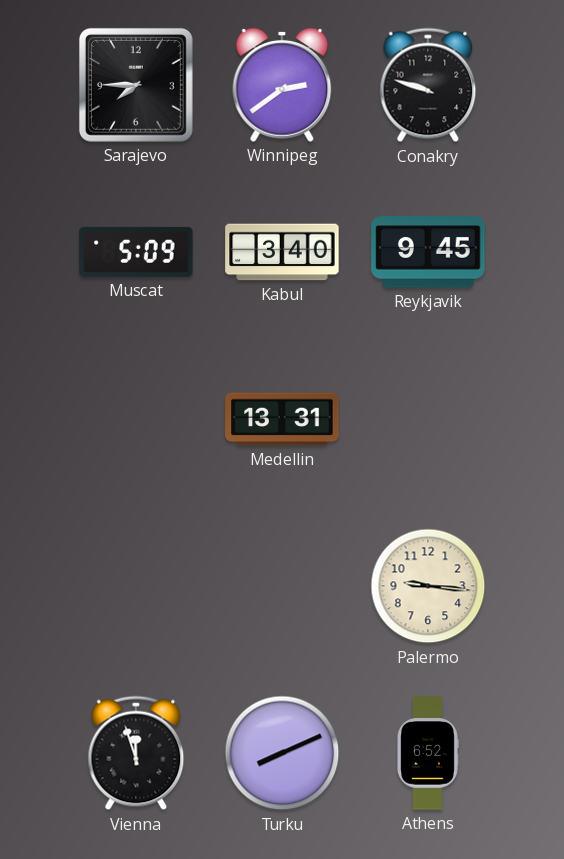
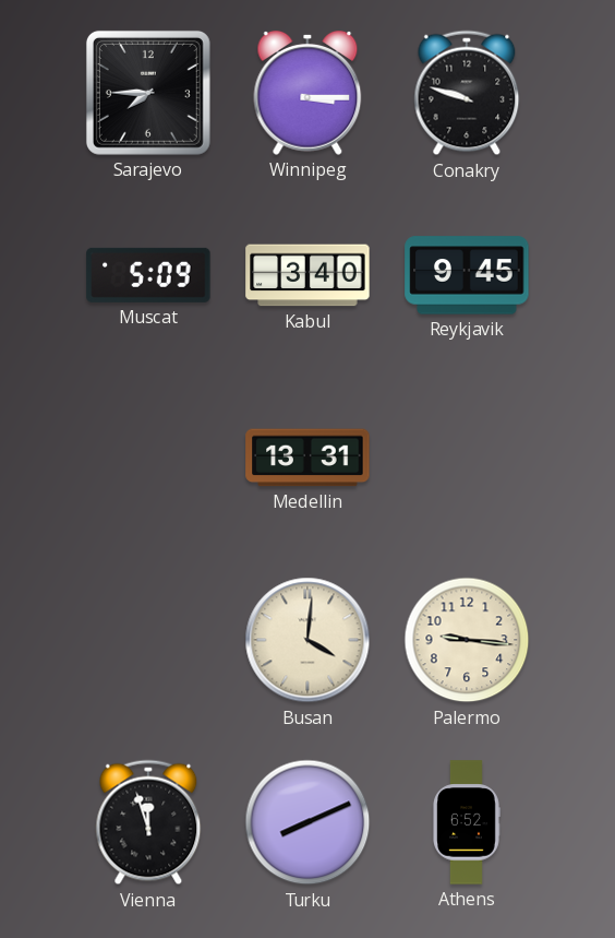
Winnipeg: 2:39 -> 3:15 (307, 94)
Busan: none -> 4:01 (307, 640)
